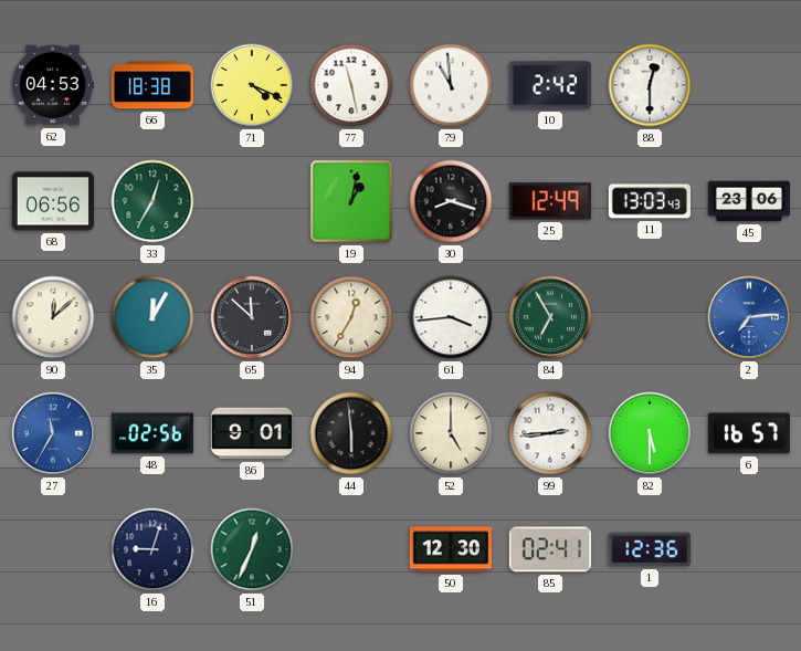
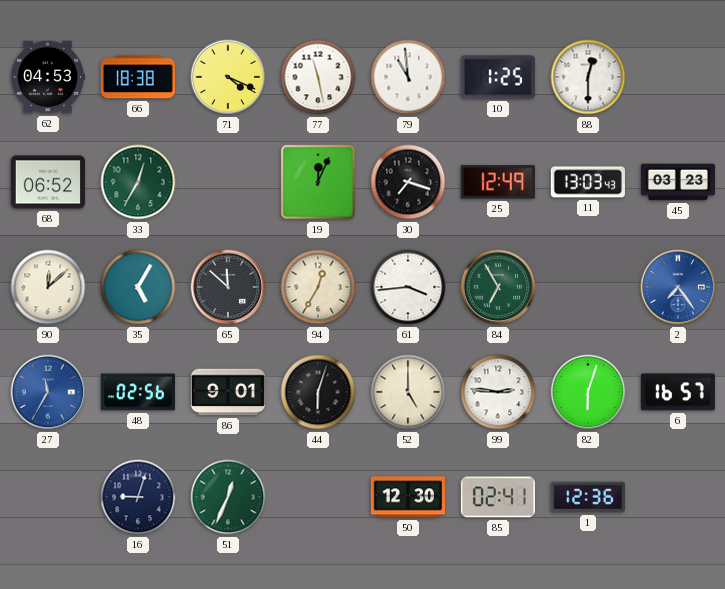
10: 2:42 -> 1:25 (498, 77)
68: 06:56 -> 06:52 (48, 182)
19: 1:02 -> 12:04 (318, 182)
30: 8:18 -> 7:18 (408, 182)
45: 23:06 -> 03:23 (677, 182)
35: 12:05 -> 5:05 (138, 287)
2: 7:14 -> 7:24 (678, 287)
44: 5:59 -> 6:03 (318, 392)
99: 2:44 -> 2:46 (498, 392)
82: 5:30 -> 6:03 (588, 392)
